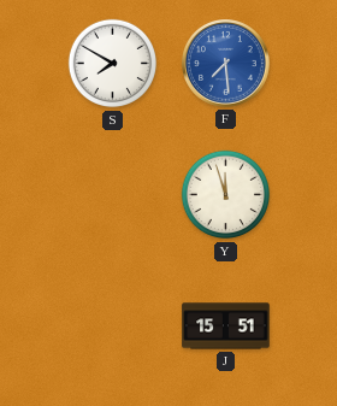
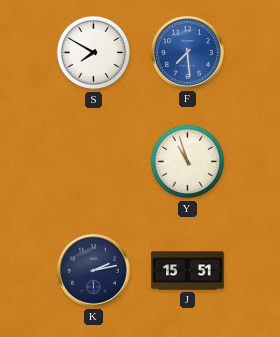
Y: 11:57 -> 10:57 (188, 162)
K: none -> 2:13 (94, 271)
